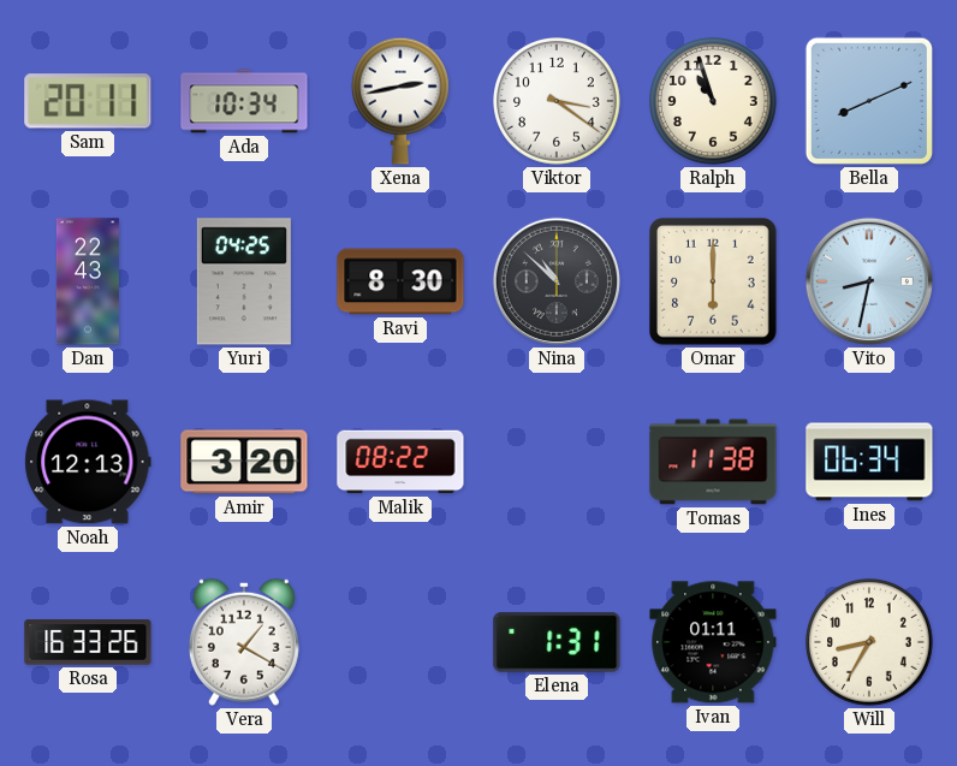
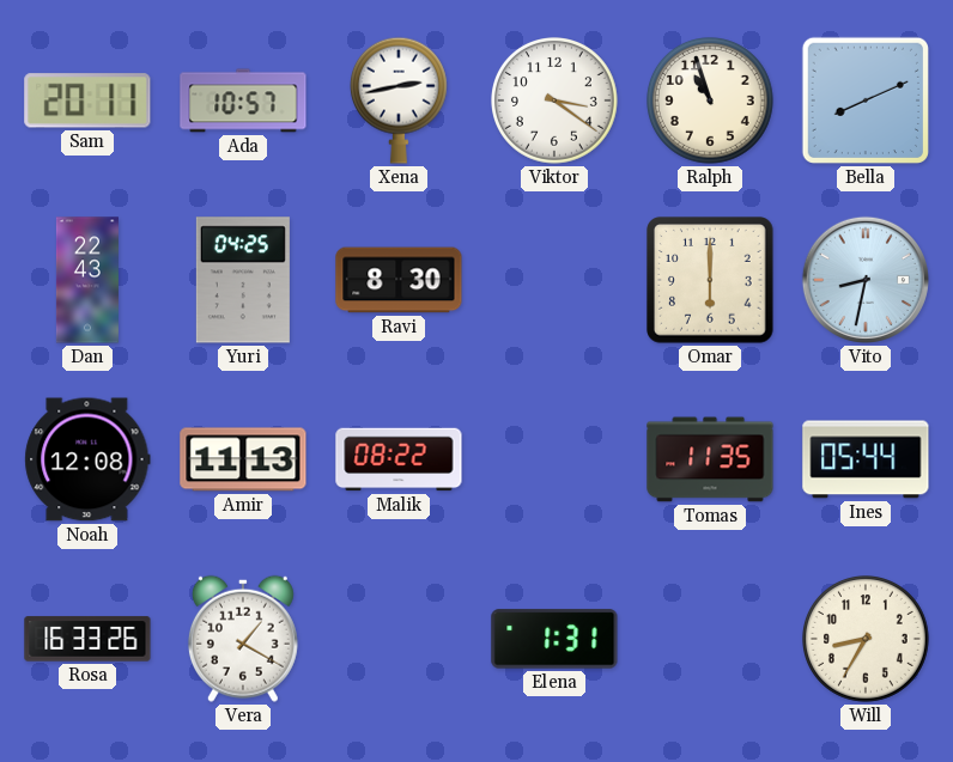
Ada: 10:34 -> 10:57 (243, 100)
Nina: 10:52 -> none (557, 281)
Noah: 12:13 -> 12:08 (87, 459)
Amir: 3:20 -> 11:13 (243, 459)
Tomas: 11:38 -> 11:35 (710, 459)
Ines: 06:34 -> 05:44 (866, 459)
Ivan: 01:11 -> none (713, 642)
